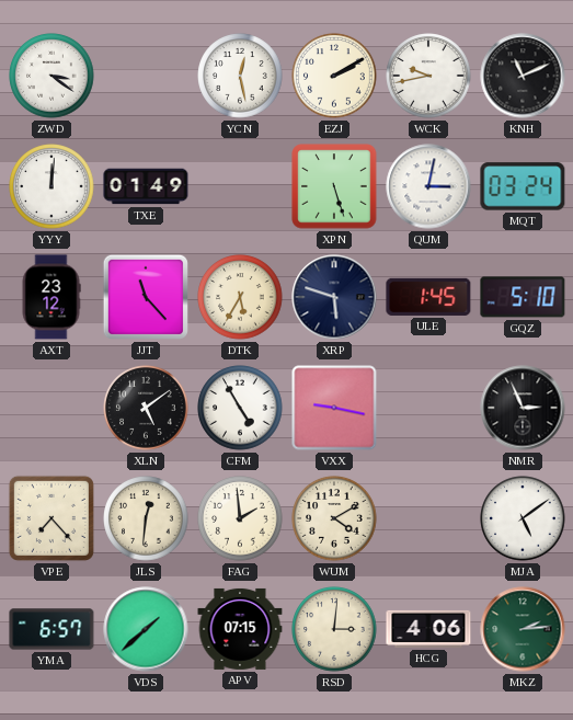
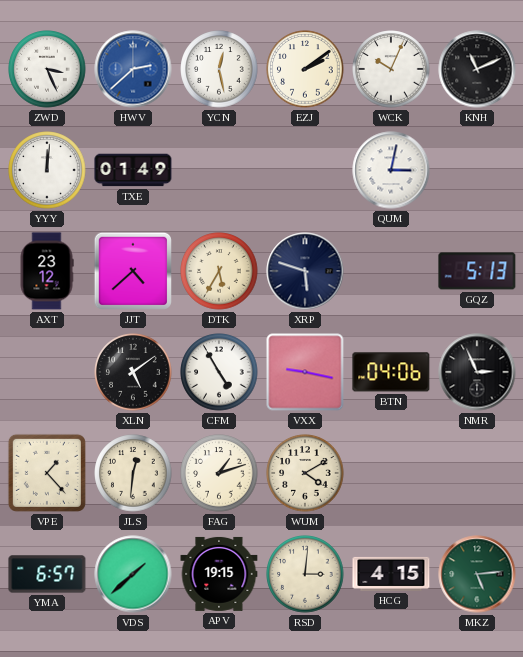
ZWD: 3:21 -> 3:26 (47, 69)
HWV: none -> 2:38 (133, 69)
EZJ: 2:10 -> 2:09 (305, 69)
WCK: 9:43 -> 10:04 (391, 69)
XPN: 5:27 -> none (334, 186)
MQT: 03:24 -> none (523, 186)
JJT: 11:23 -> 4:38 (133, 271)
ULE: 1:45 -> none (428, 297)
GQZ: 5:10 -> 5:13 (477, 271)
BTN: none -> 04:06 (391, 372)
VPE: 7:23 -> 1:23 (47, 473)
FAG: 1:59 -> 1:12 (219, 473)
MJA: 5:09 -> none (523, 518)
APV: 07:15 -> 19:15 (219, 574)
HCG: 4:06 -> 4:15 (391, 574)
MKZ: 2:14 -> 5:14 (477, 574)
